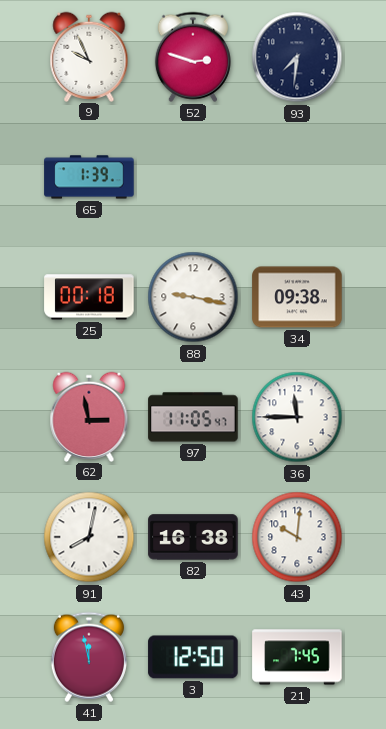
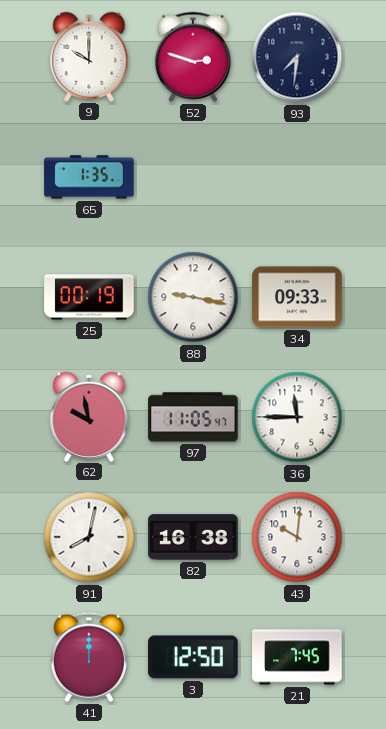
9: 9:56 -> 10:00 (89, 56)
65: 1:39 -> 1:35 (89, 177)
25: 00:18 -> 00:19 (89, 297)
34: 09:38 -> 09:33 (297, 297)
62: 2:58 -> 9:58 (89, 416)
41: 11:58 -> 12:00 (89, 657)
